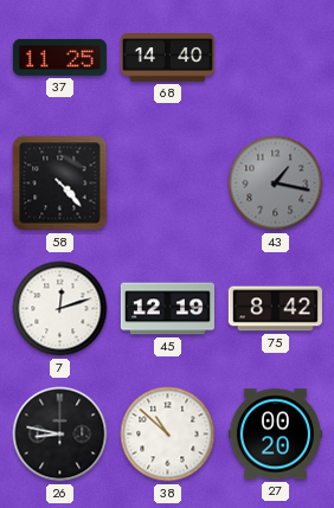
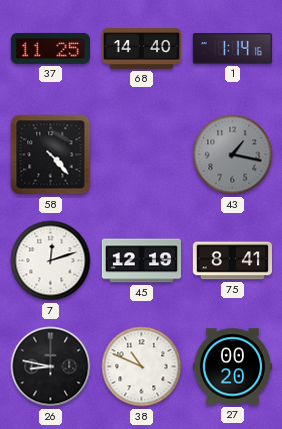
1: none -> 1:14 (232, 49)
75: 8:42 -> 8:41 (232, 261)
38: 10:52 -> 10:49 (142, 367)
